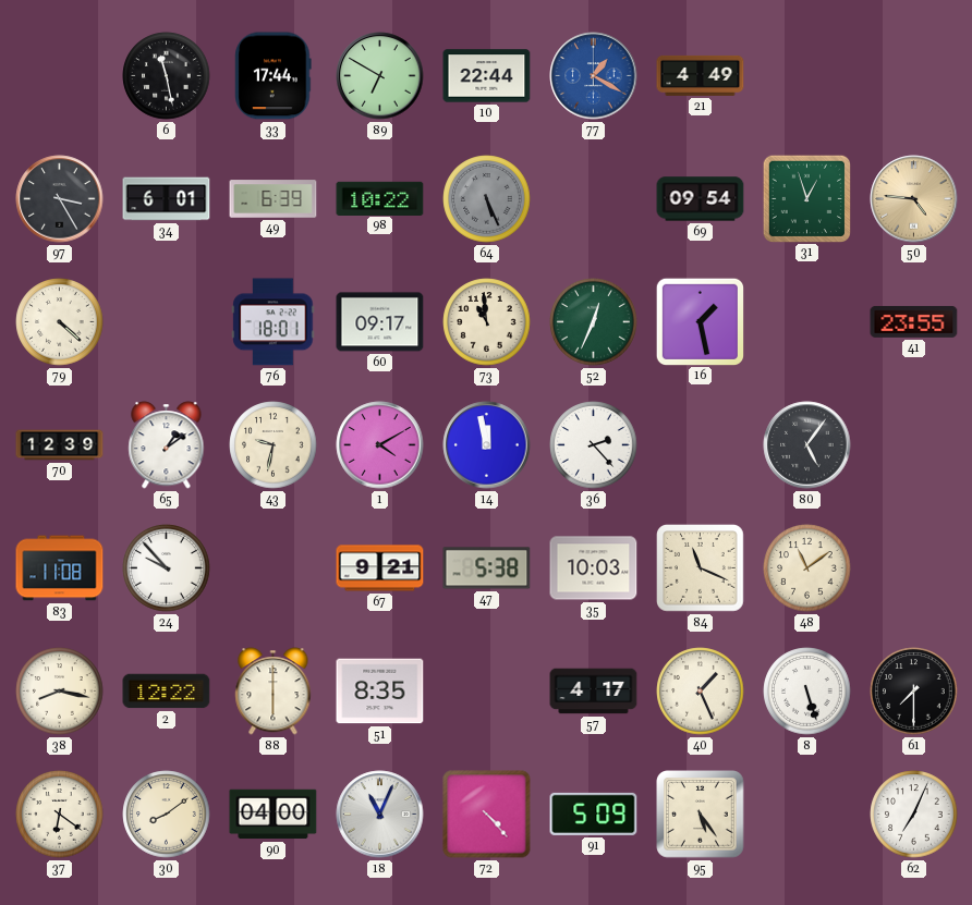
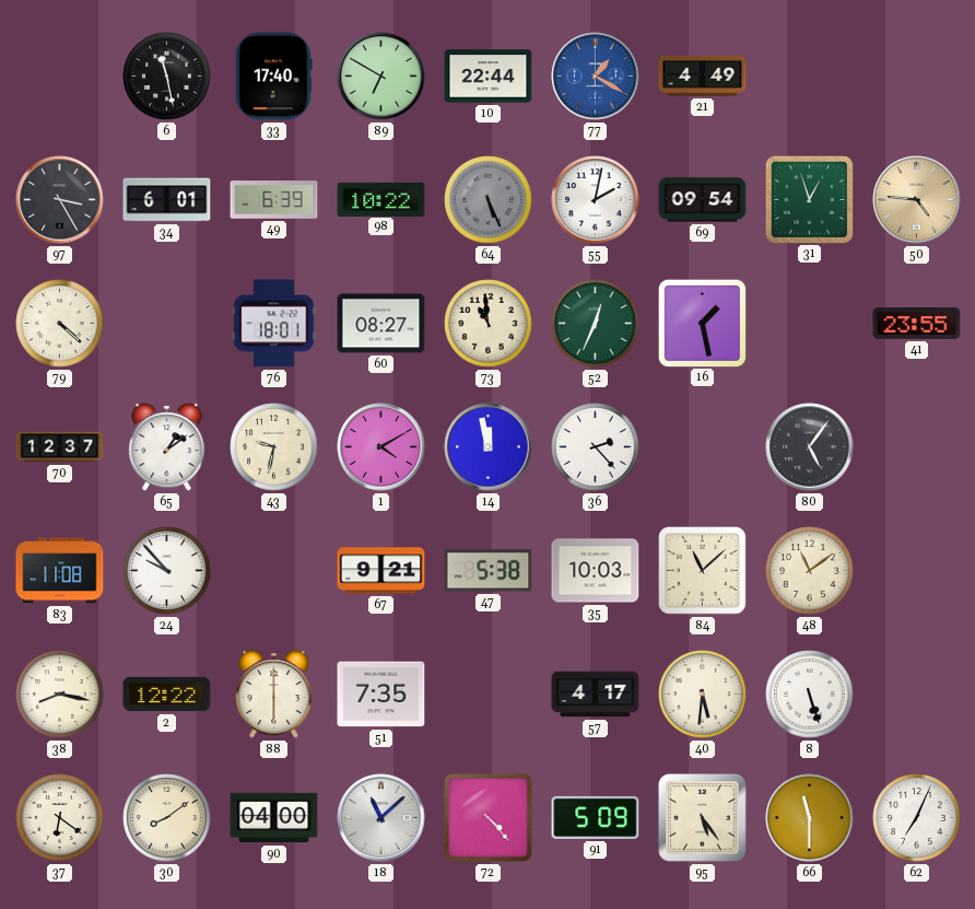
33: 17:44 -> 17:40 (274, 77)
55: none -> 2:02 (596, 200)
60: 09:17 -> 08:27 (381, 324)
70: 12:39 -> 12:37 (60, 447)
84: 11:19 -> 11:08 (703, 571)
51: 8:35 -> 7:35 (381, 695)
40: 1:26 -> 5:31 (703, 695)
61: 7:30 -> none (914, 692)
18: 11:04 -> 11:08 (381, 818)
66: none -> 11:30 (810, 818)
